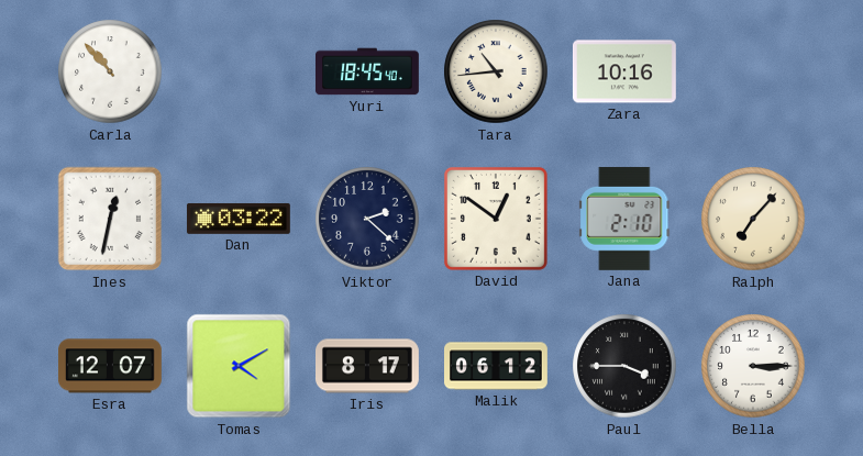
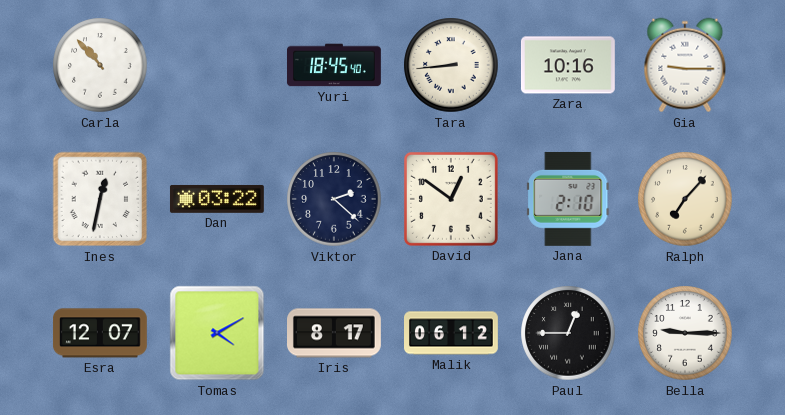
Tara: 10:44 -> 8:44 (451, 65)
Gia: none -> 9:15 (685, 65)
Paul: 3:45 -> 12:45 (568, 333)
Bella: 3:15 -> 9:15 (685, 333)
